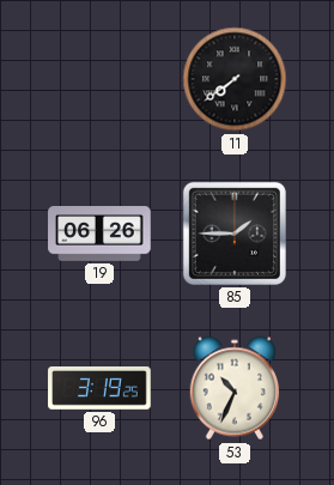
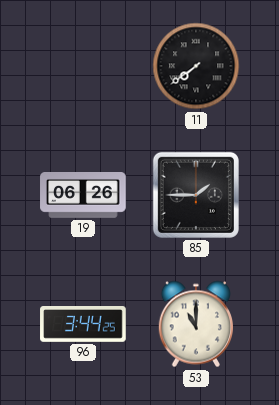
96: 3:19 -> 3:44 (83, 325)
53: 10:34 -> 11:00 (195, 324)
